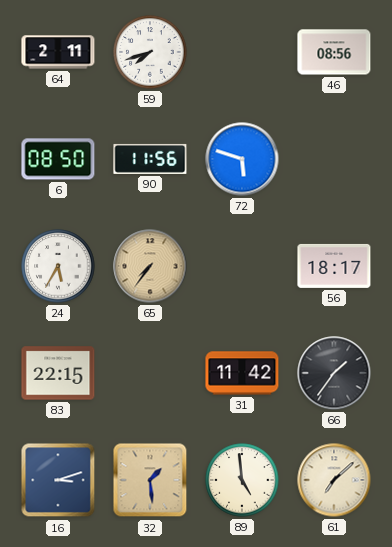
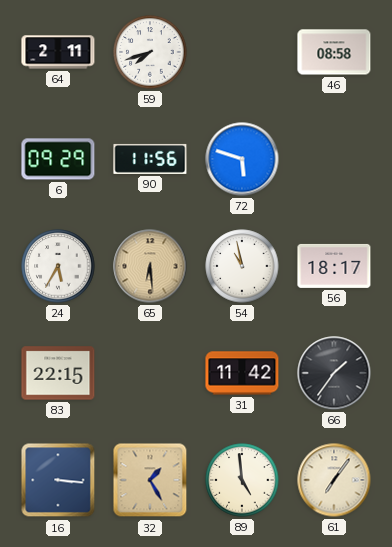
46: 08:56 -> 08:58 (334, 52)
6: 08:50 -> 09:29 (58, 159)
65: 7:36 -> 6:29 (150, 266)
54: none -> 10:58 (242, 266)
16: 3:12 -> 3:16 (58, 480)
32: 1:29 -> 1:25 (150, 480)
61: 7:08 -> 7:06 (334, 480)
